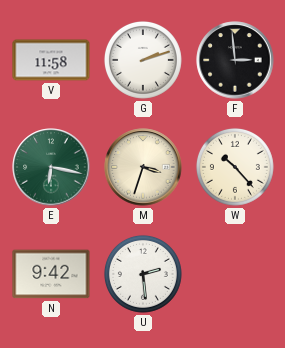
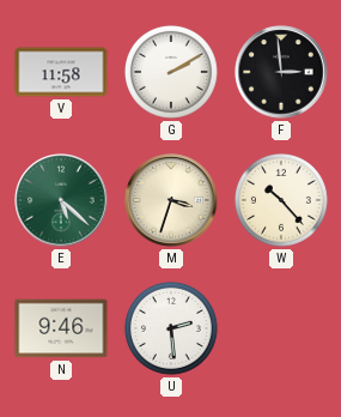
G: 2:12 -> 2:10 (171, 72)
E: 6:17 -> 5:22 (61, 200)
N: 9:42 -> 9:46 (61, 328)
